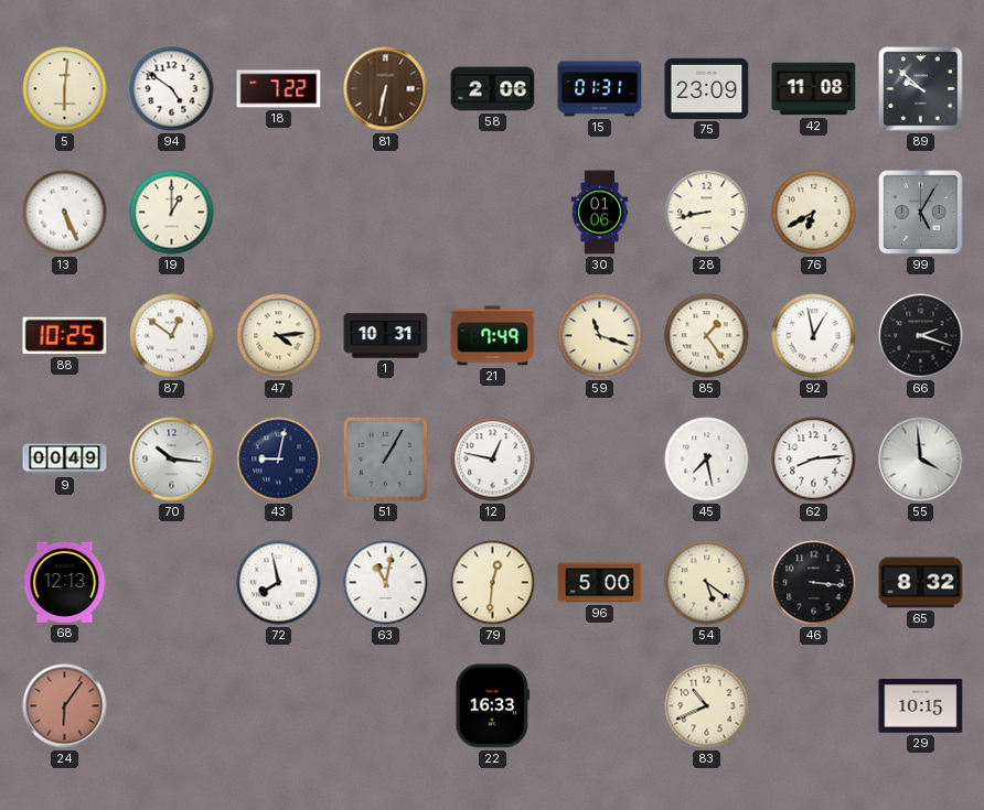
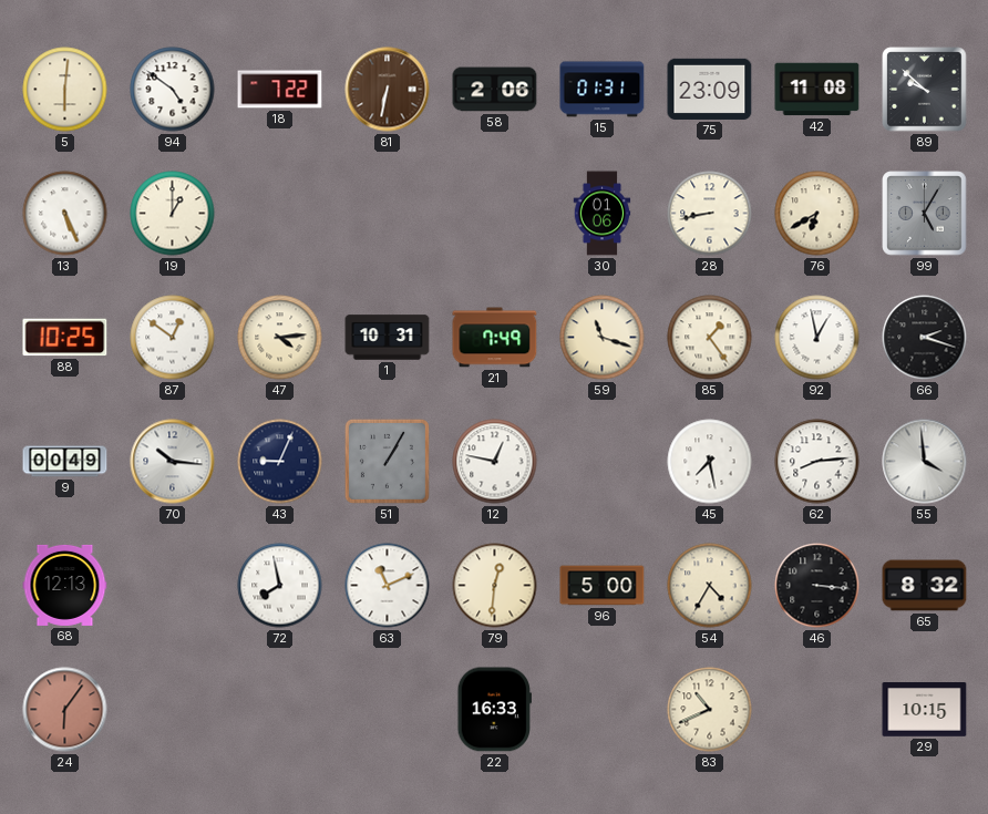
43: 9:02 -> 9:04 (280, 462)
63: 11:02 -> 11:11 (388, 586)
54: 5:21 -> 4:35 (710, 586)
